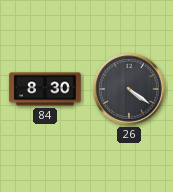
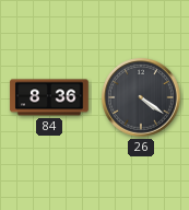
84: 8:30 -> 8:36 (49, 97)
